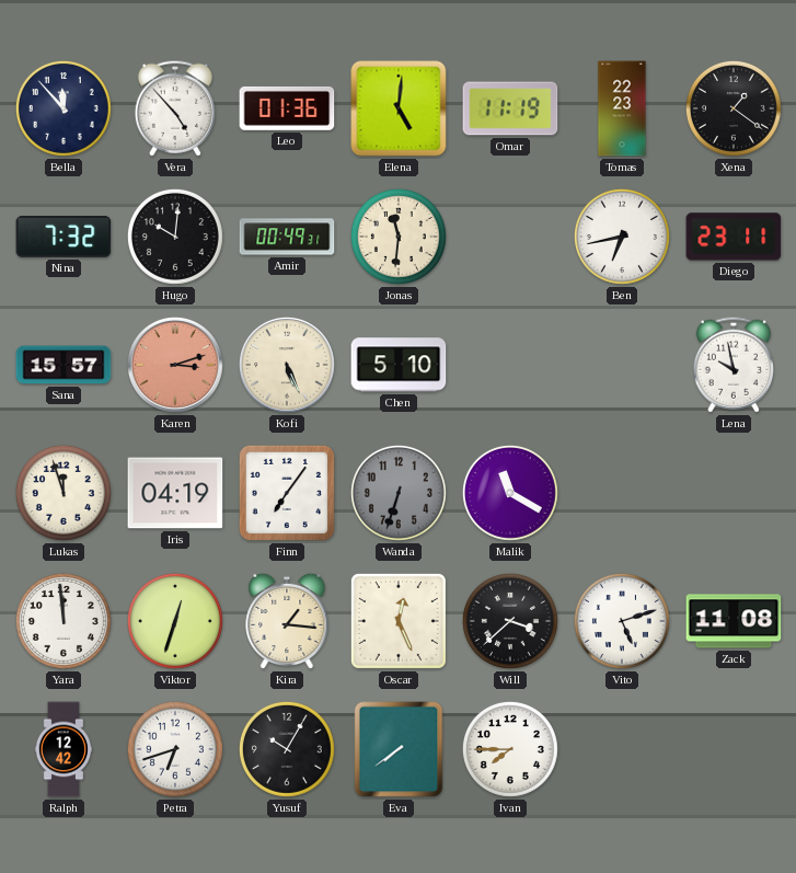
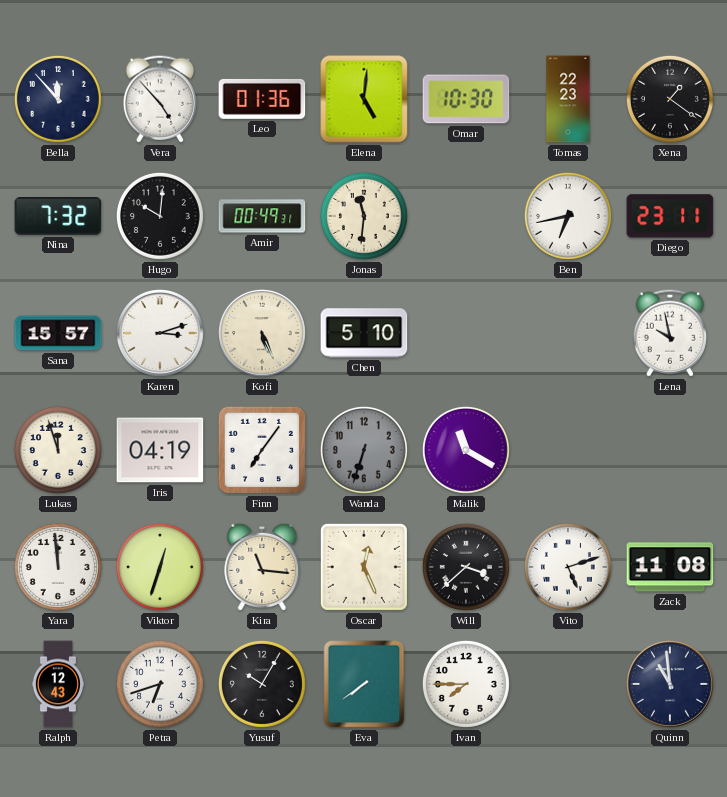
Omar: 11:19 -> 10:30 (466, 99)
Karen dial: salmon -> white (160, 333)
Kira: 1:16 -> 11:16 (262, 567)
Ralph: 12:42 -> 12:43 (57, 684)
Quinn: none -> 10:59 (670, 684)
